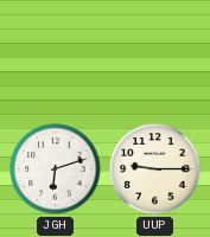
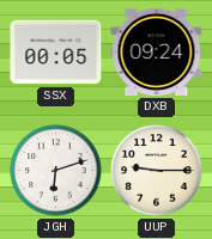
SSX: none -> 00:05 (56, 53)
DXB: none -> 09:24 (157, 51)
